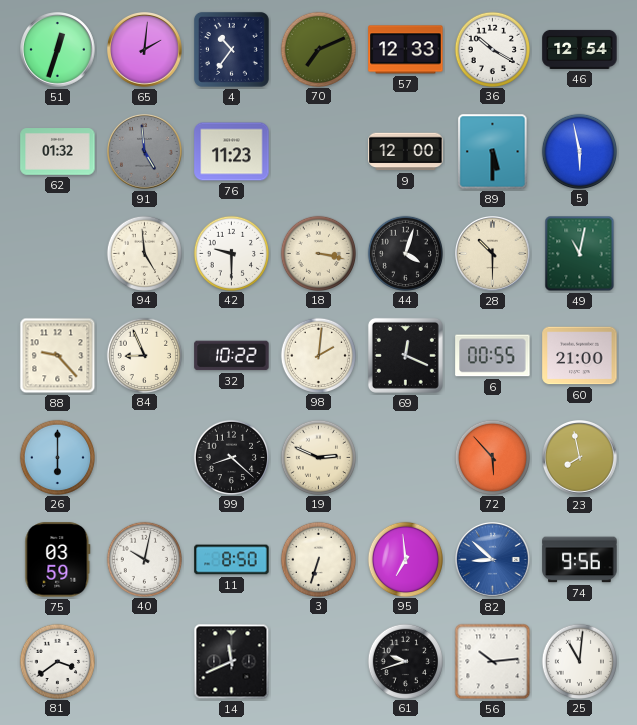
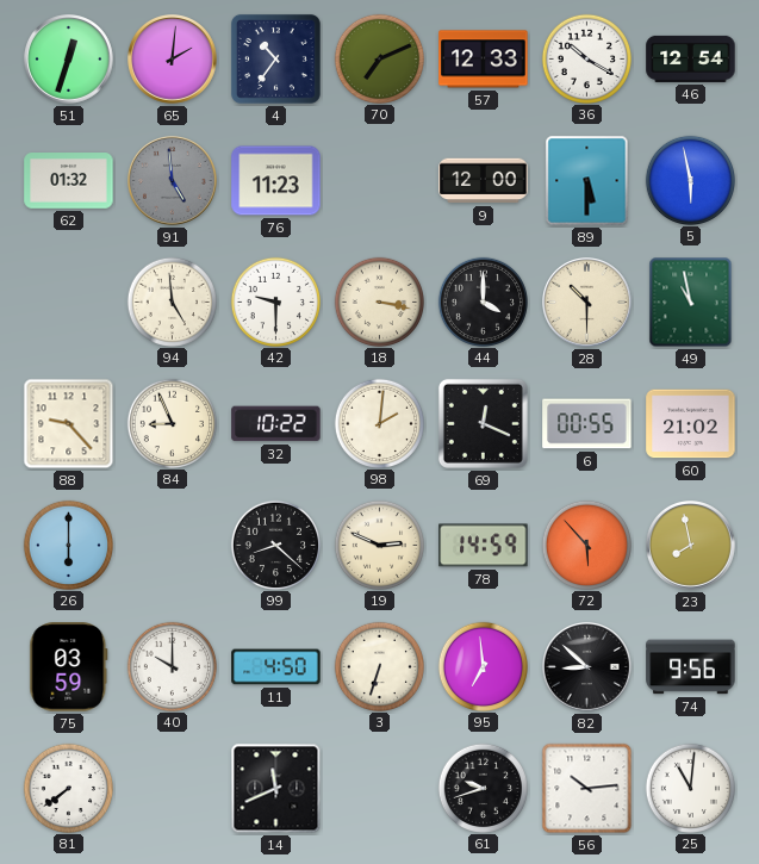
44: 4:03 -> 4:00 (483, 302)
49: 11:02 -> 10:58 (691, 303)
60: 21:00 -> 21:02 (691, 424)
78: none -> 14:59 (484, 546)
40: 10:02 -> 10:00 (172, 666)
11: 8:50 -> 4:50 (276, 667)
82 dial: blue -> black (587, 667)
81: 3:39 -> 7:39 (68, 788)
